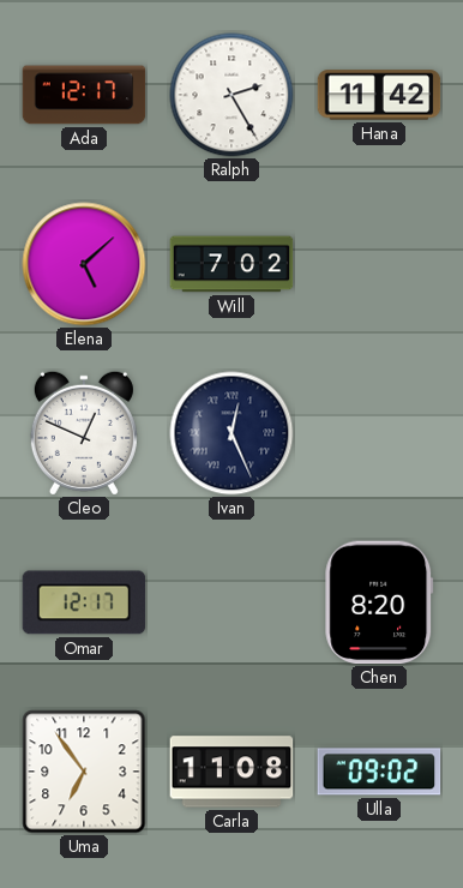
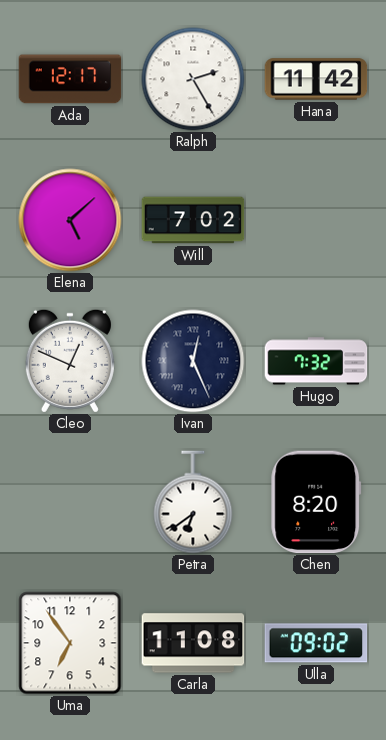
Hugo: none -> 7:32 (316, 361)
Omar: 12:17 -> none (84, 602)
Petra: none -> 6:39 (193, 502)
